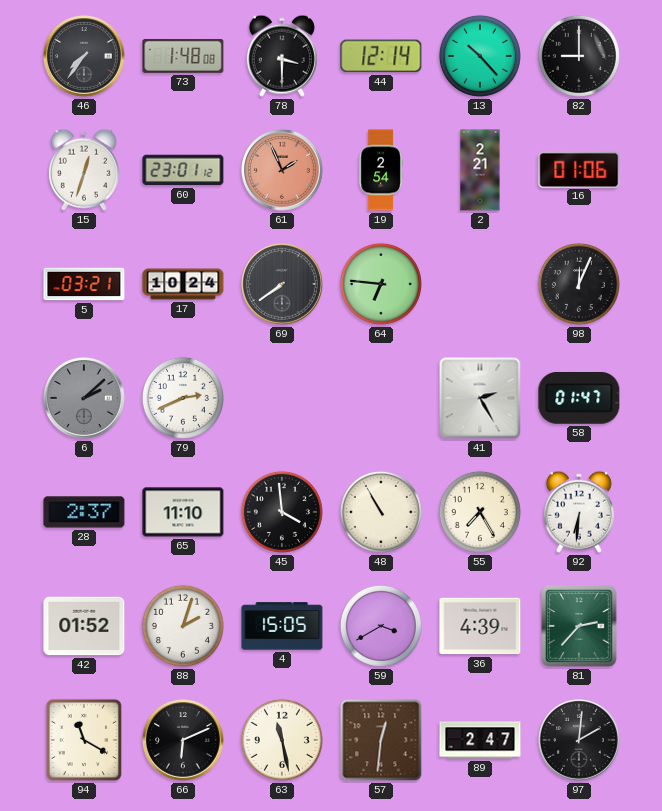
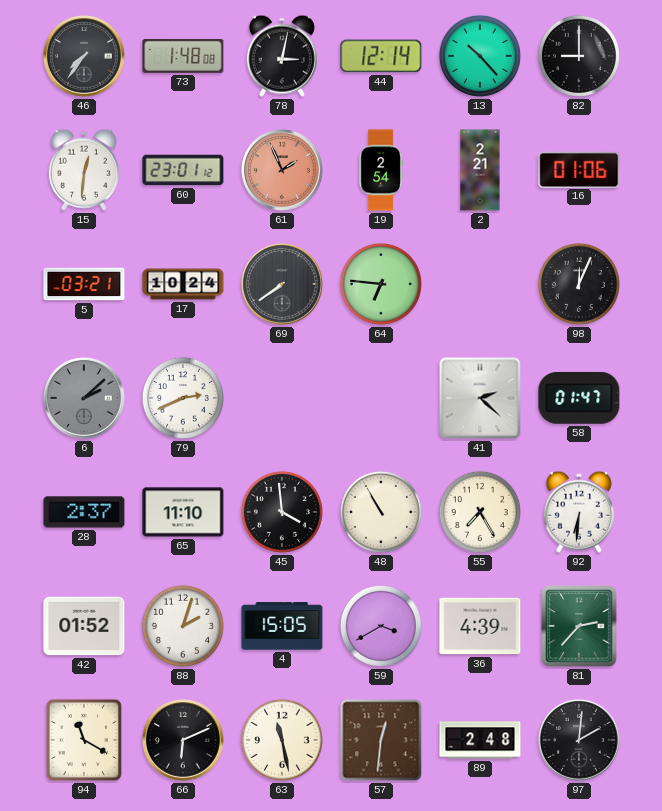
78: 3:30 -> 3:02 (282, 56)
15: 12:33 -> 12:31 (84, 170)
41: 2:25 -> 2:22 (480, 398)
89: 2:47 -> 2:48 (480, 740)
